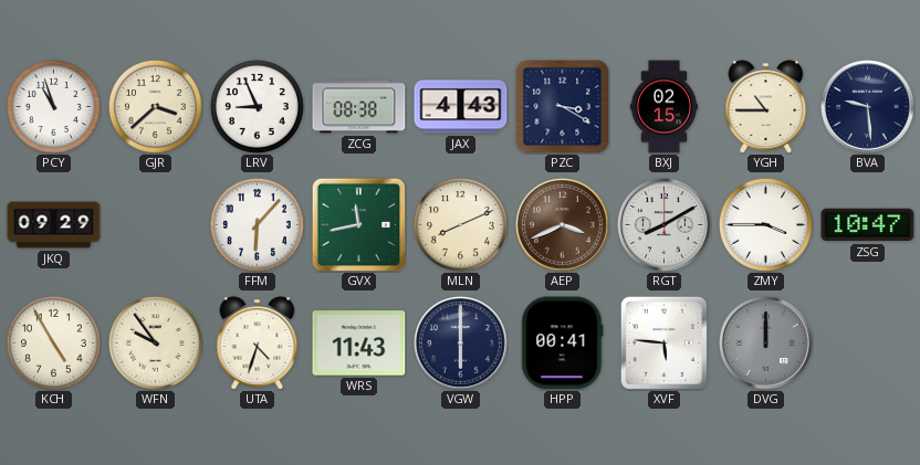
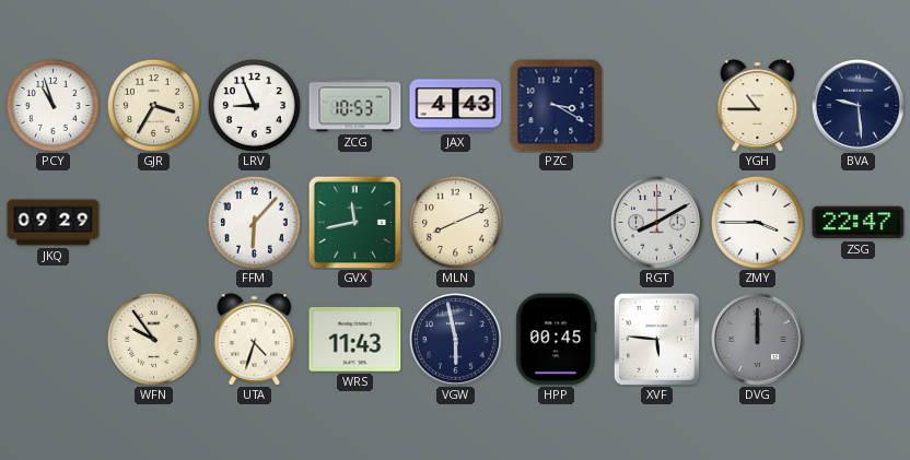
GJR: 3:38 -> 3:35 (153, 105)
ZCG: 08:38 -> 10:53 (355, 106)
BXJ: 02:15 -> none (665, 107)
AEP: 3:41 -> none (563, 225)
ZSG: 10:47 -> 22:47 (859, 223)
KCH: 4:55 -> none (53, 342)
VGW: 6:00 -> 5:58 (456, 340)
HPP: 00:41 -> 00:45 (557, 340)
